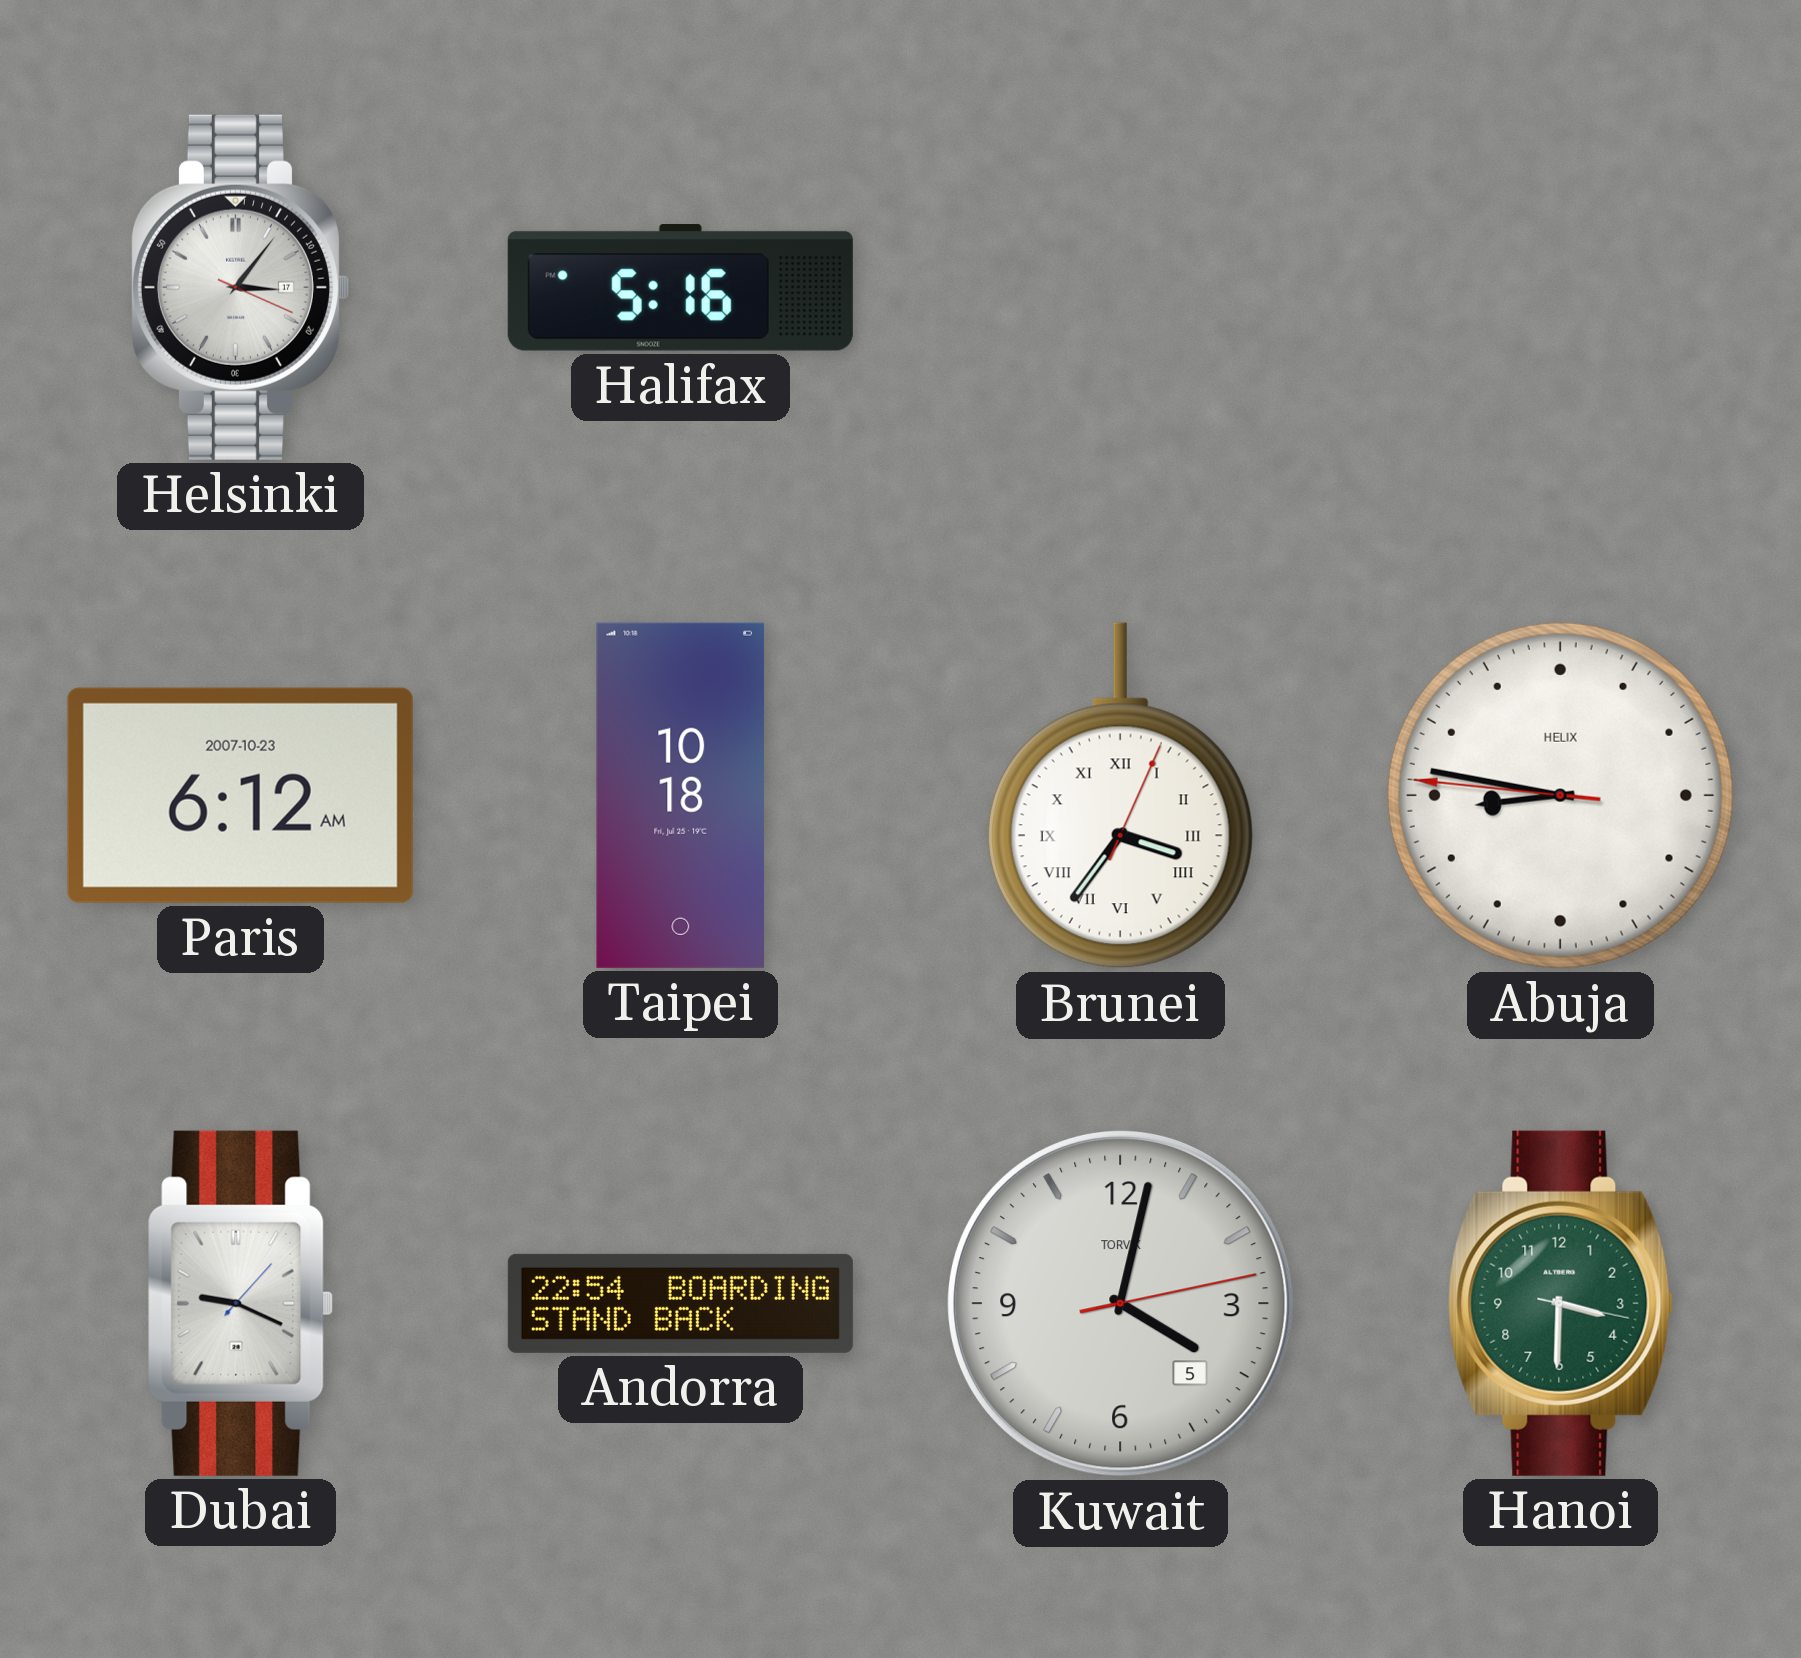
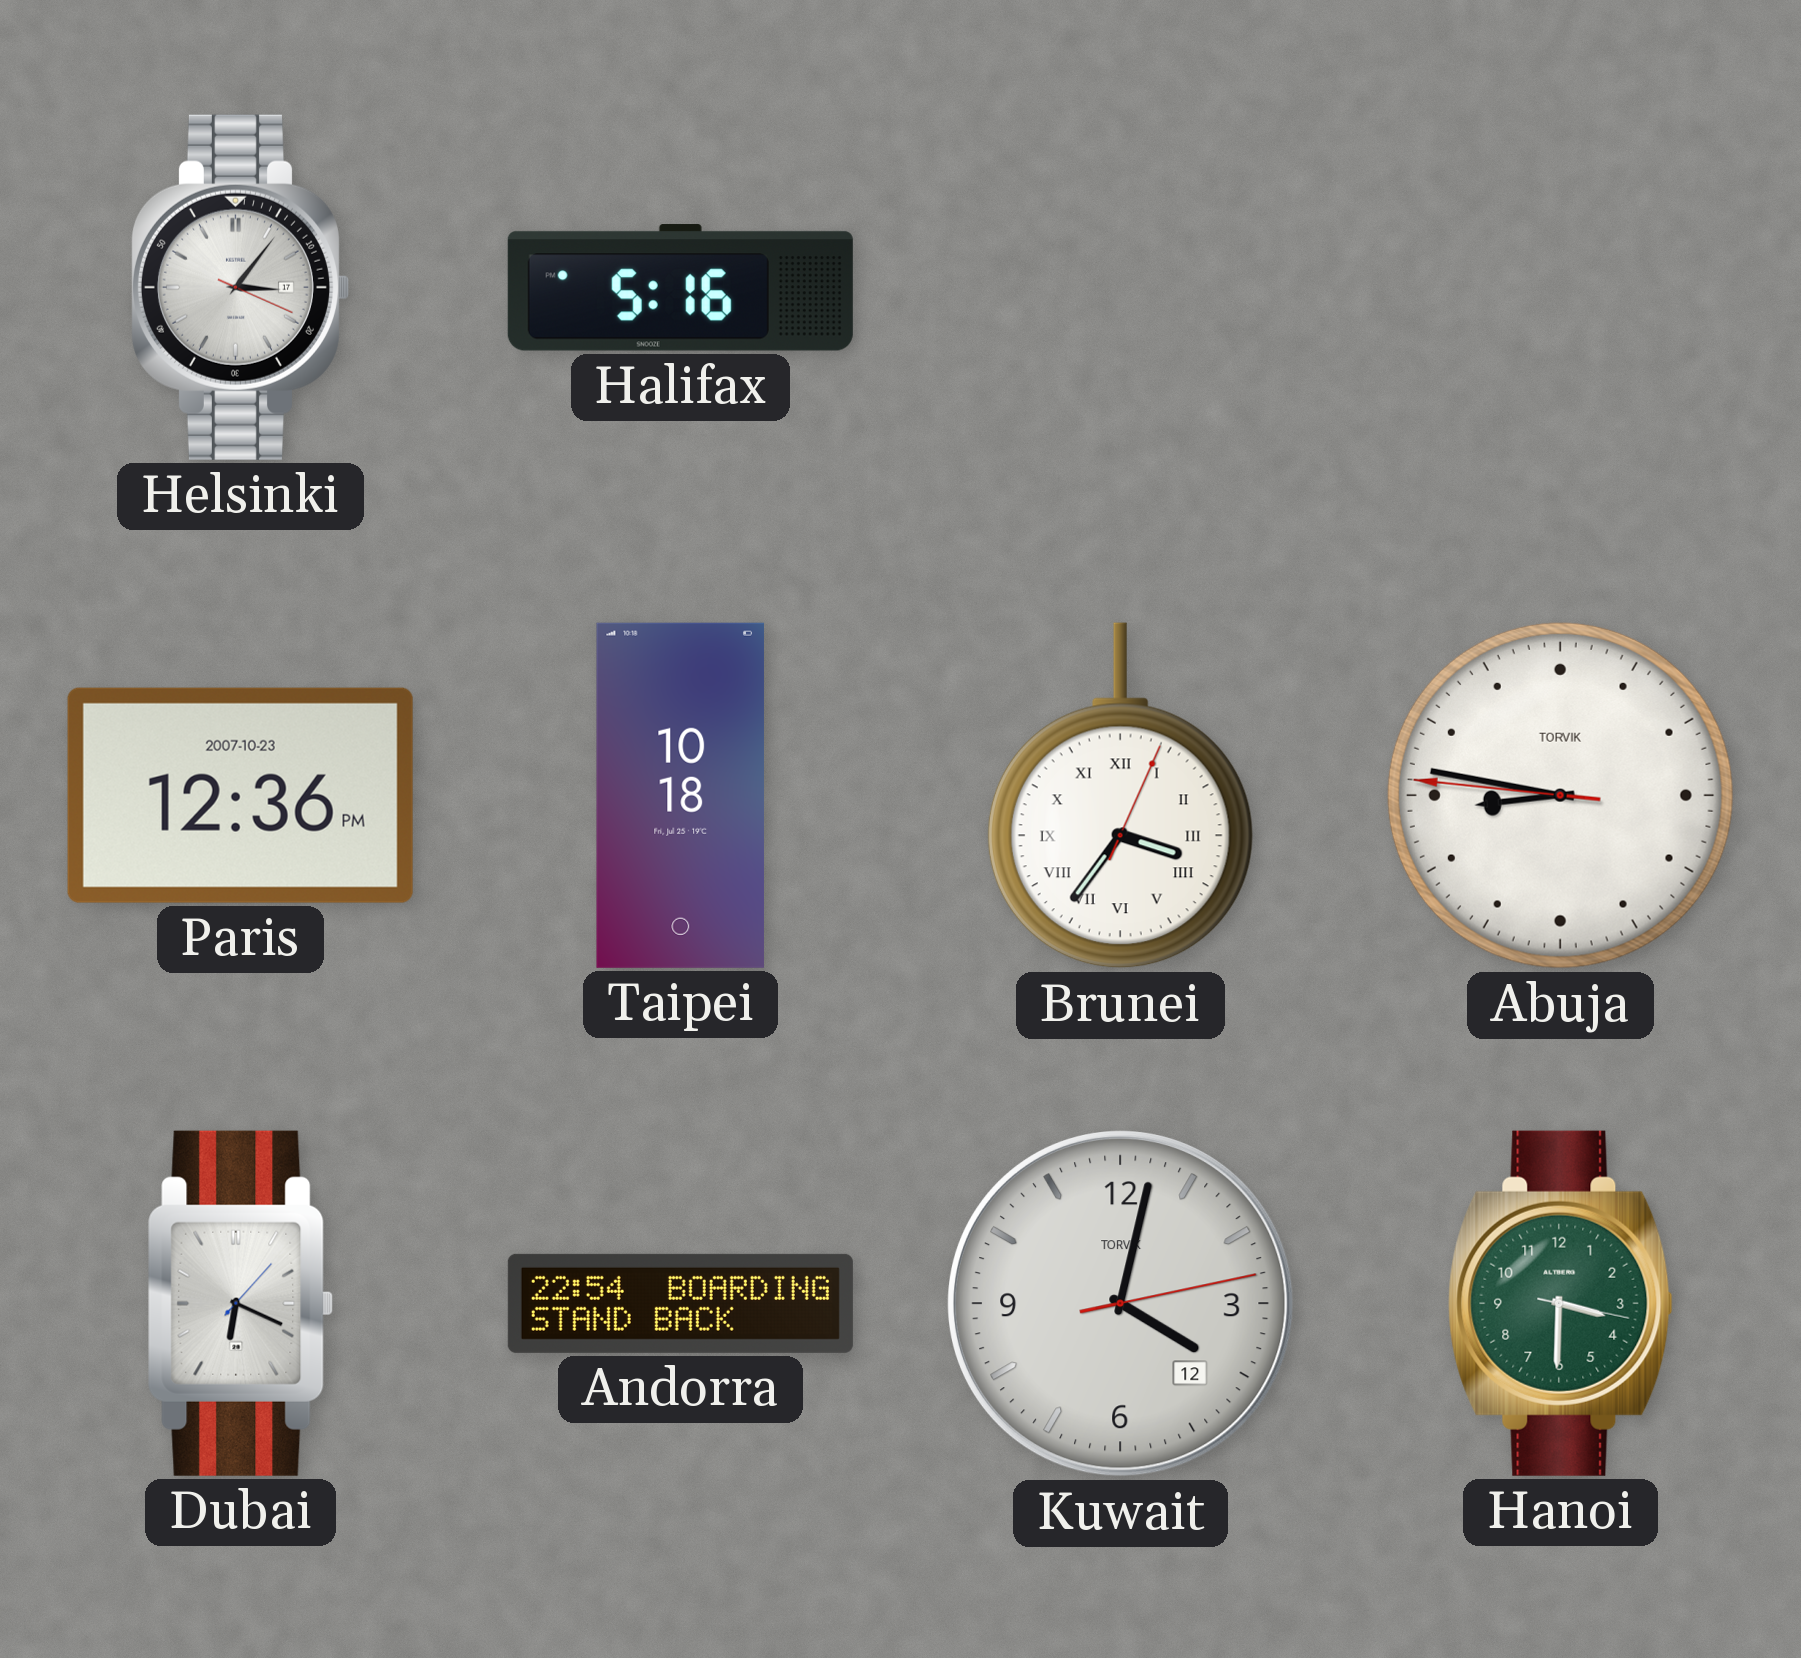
Paris: 6:12 -> 12:36 (240, 795)
Abuja brand: HELIX -> TORVIK (1560, 795)
Dubai: 9:19 -> 6:19 (240, 1303)
Kuwait date: 5 -> 12 (1121, 1304)
